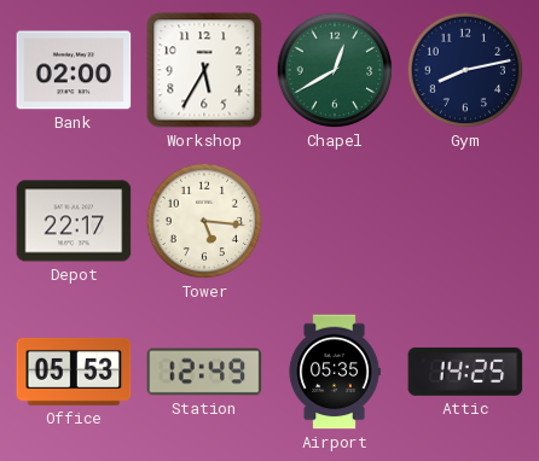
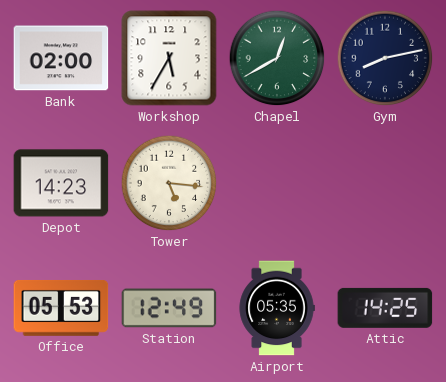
Depot: 22:17 -> 14:23 (61, 183)
